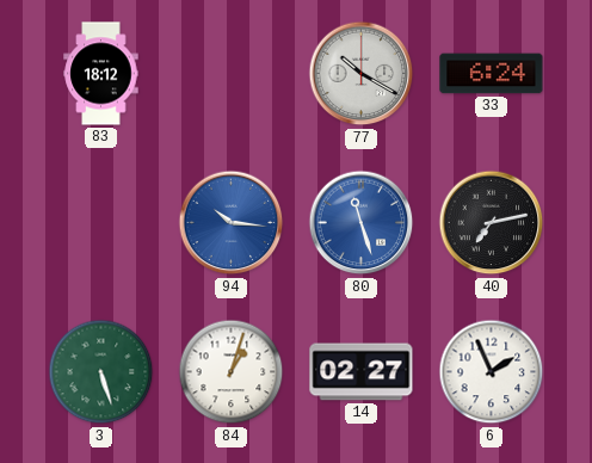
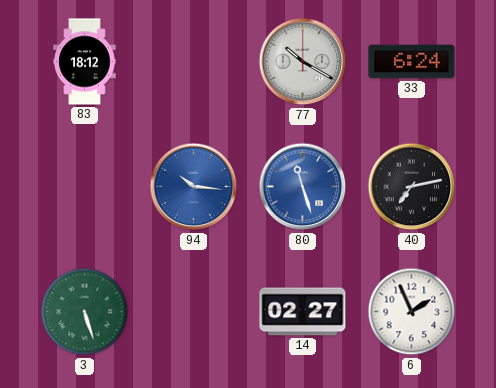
84: 1:03 -> none (232, 372)
